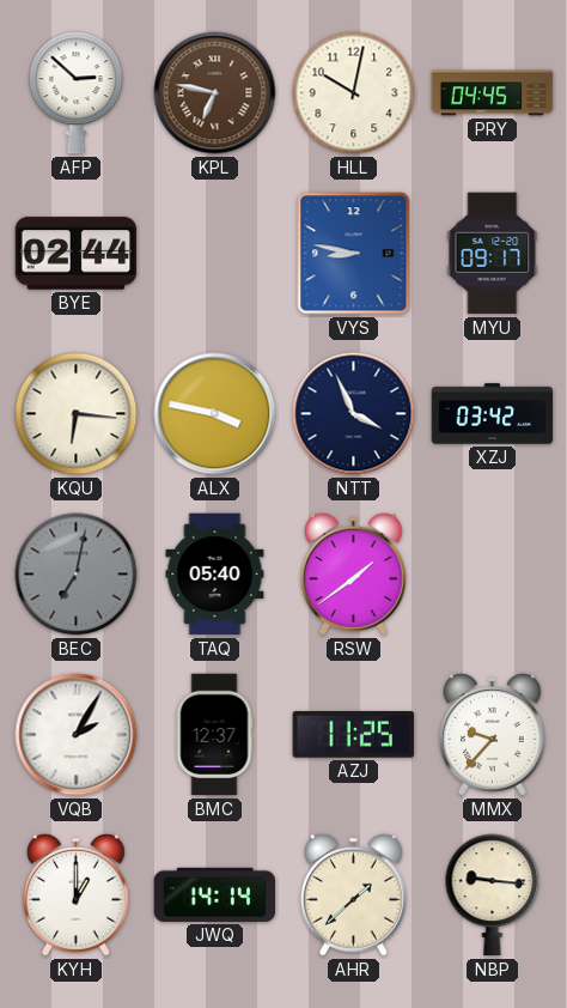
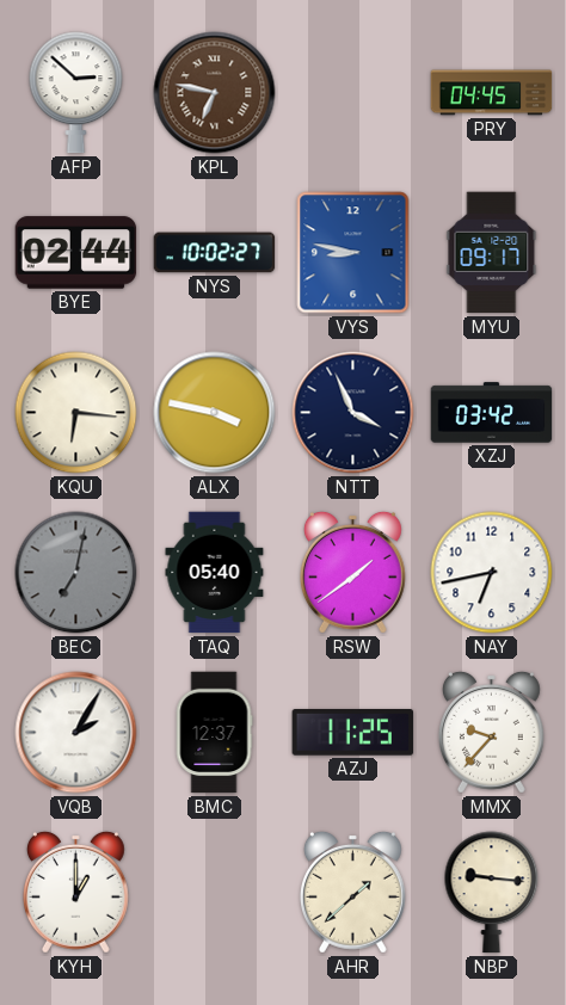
HLL: 10:02 -> none (354, 93)
NYS: none -> 10:02 (215, 253)
NAY: none -> 6:43 (492, 573)
JWQ: 14:14 -> none (215, 894)
